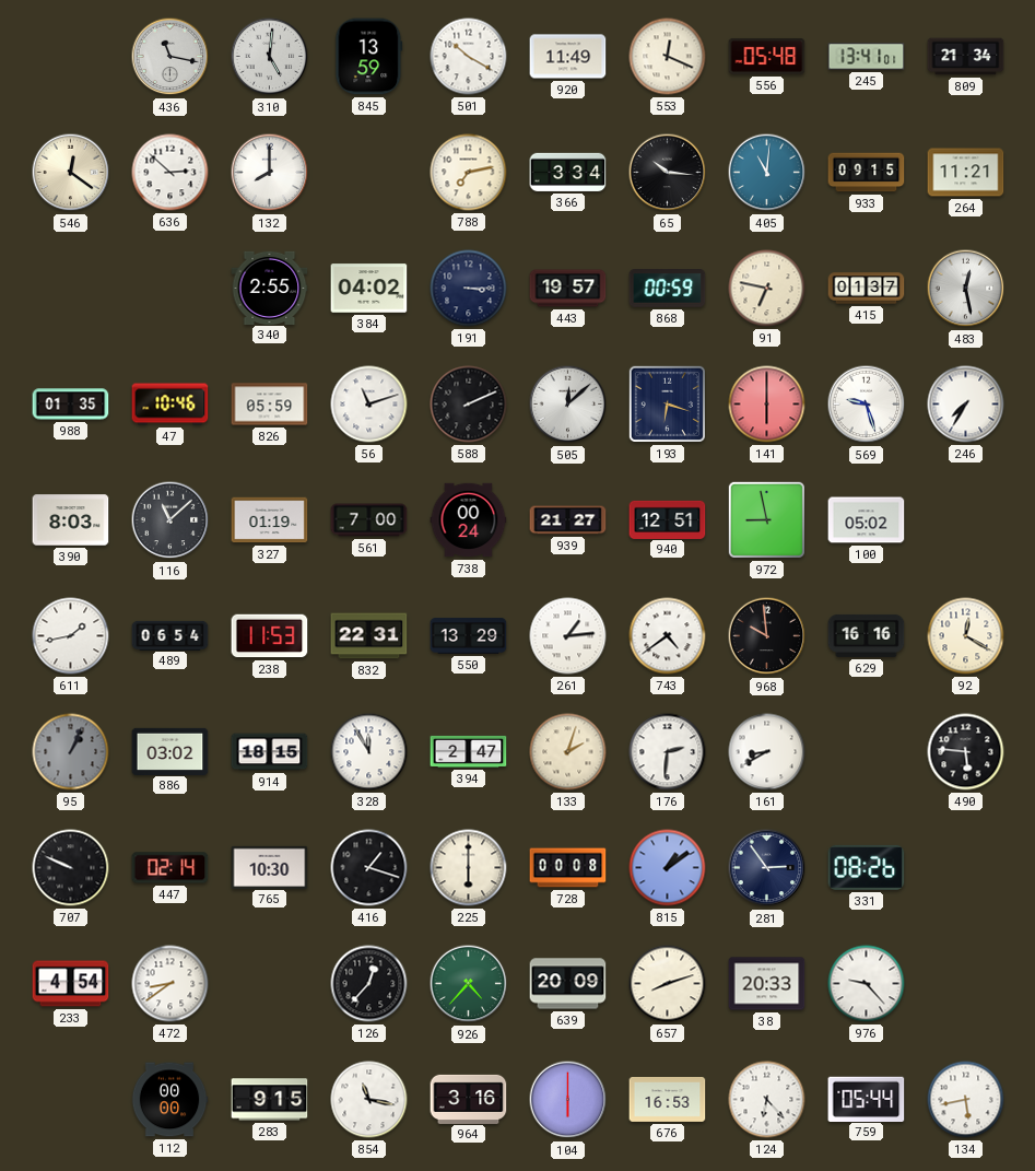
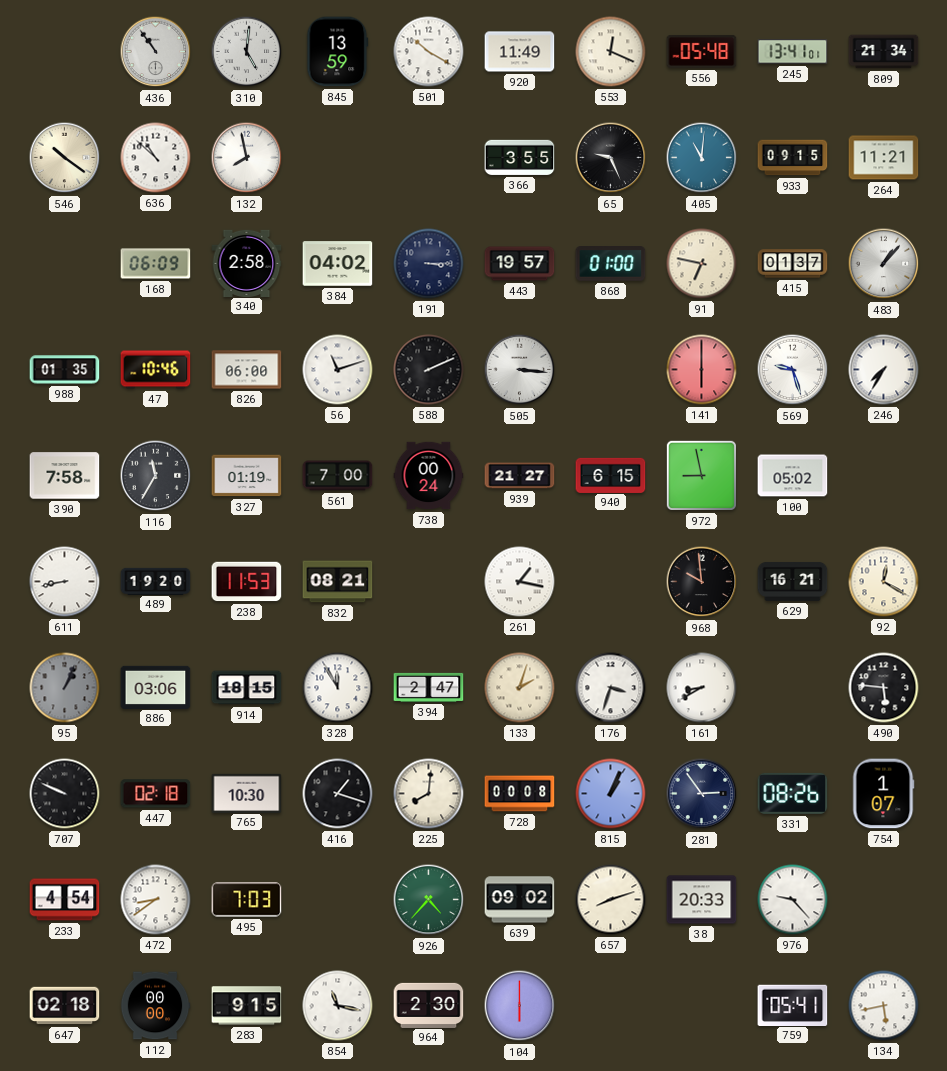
436: 11:17 -> 10:54 (156, 52)
546: 12:21 -> 10:21 (65, 158)
636: 2:52 -> 10:52 (156, 158)
132: 8:00 -> 7:58 (247, 158)
788: 7:13 -> none (469, 173)
366: 3:34 -> 3:55 (520, 157)
65: 10:16 -> 9:26 (611, 158)
168: none -> 06:09 (156, 264)
340: 2:55 -> 2:58 (247, 263)
868: 00:59 -> 01:00 (611, 264)
483: 12:28 -> 1:07 (884, 264)
826: 05:59 -> 06:00 (247, 370)
505: 12:08 -> 3:16 (520, 370)
193: 6:18 -> none (667, 403)
390: 8:03 -> 7:58 (65, 476)
116: 11:08 -> 11:35 (156, 476)
940: 12:51 -> 6:15 (611, 475)
611: 1:43 -> 8:43 (65, 582)
489: 06:54 -> 19:20 (156, 581)
832: 22:31 -> 08:21 (338, 582)
550: 13:29 -> none (469, 636)
261: 1:14 -> 1:17 (520, 582)
743: 4:39 -> none (668, 636)
629: 16:16 -> 16:21 (793, 581)
886: 03:02 -> 03:06 (156, 687)
176: 2:31 -> 3:33 (611, 688)
447: 02:14 -> 02:18 (156, 794)
225: 6:00 -> 8:01 (429, 794)
815: 1:09 -> 1:04 (611, 794)
754: none -> 1:07 (883, 794)
495: none -> 7:03 (247, 900)
126: 12:37 -> none (369, 984)
639: 20:09 -> 09:02 (520, 900)
647: none -> 02:18 (65, 1006)
964: 3:16 -> 2:30 (429, 1005)
676: 16:53 -> none (668, 1099)
124: 6:23 -> none (767, 1100)
759: 05:44 -> 05:41 (793, 1005)
